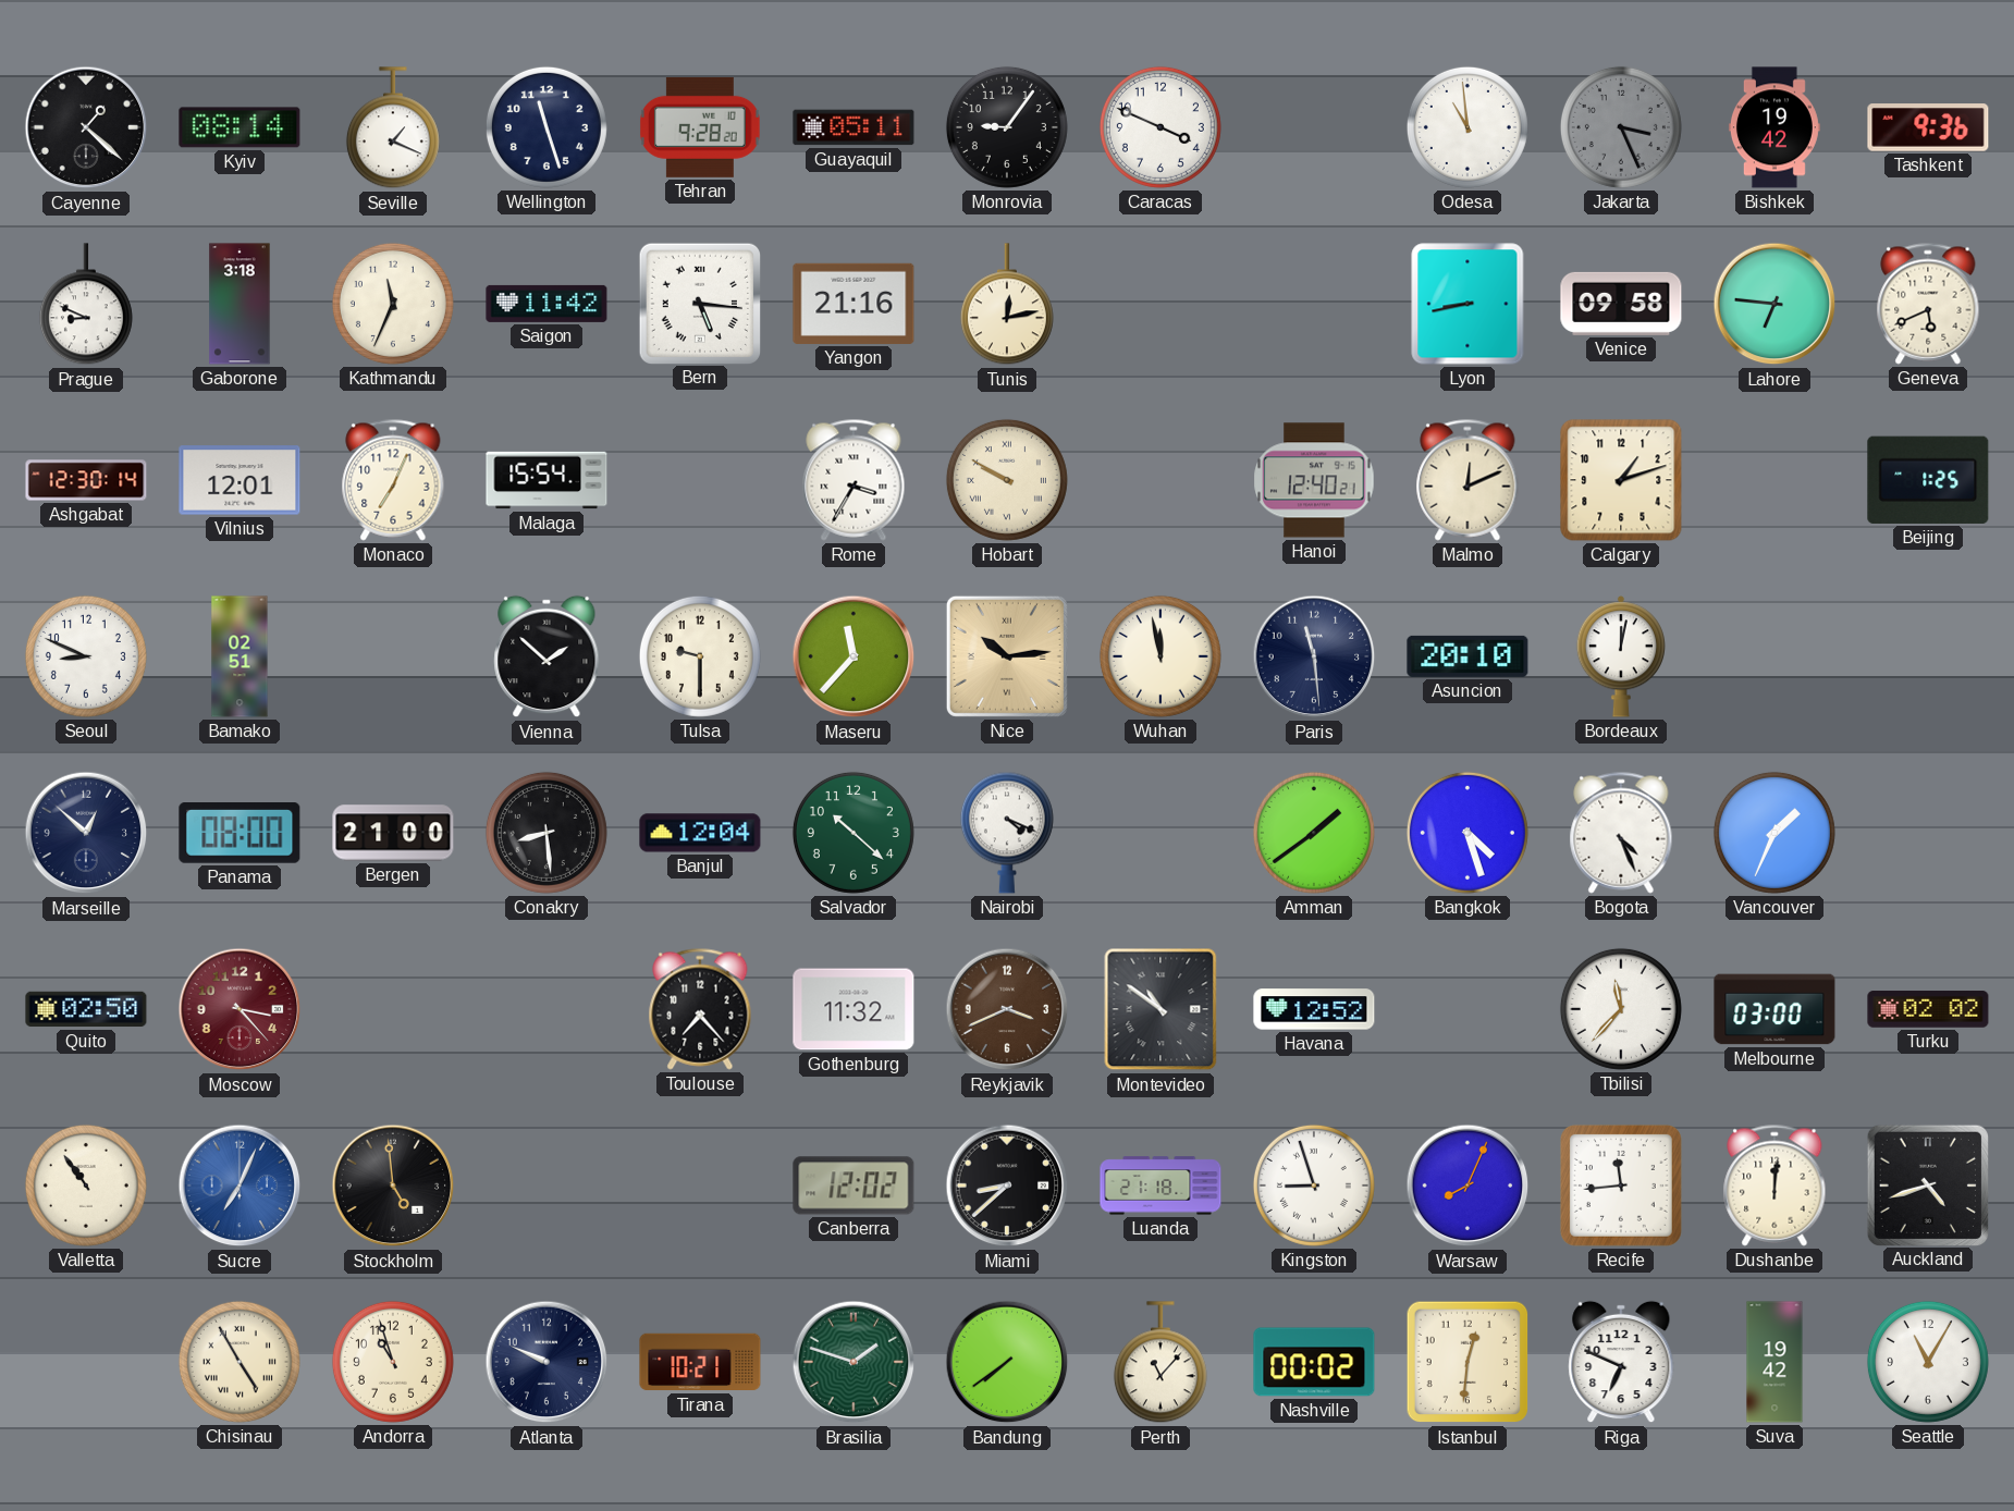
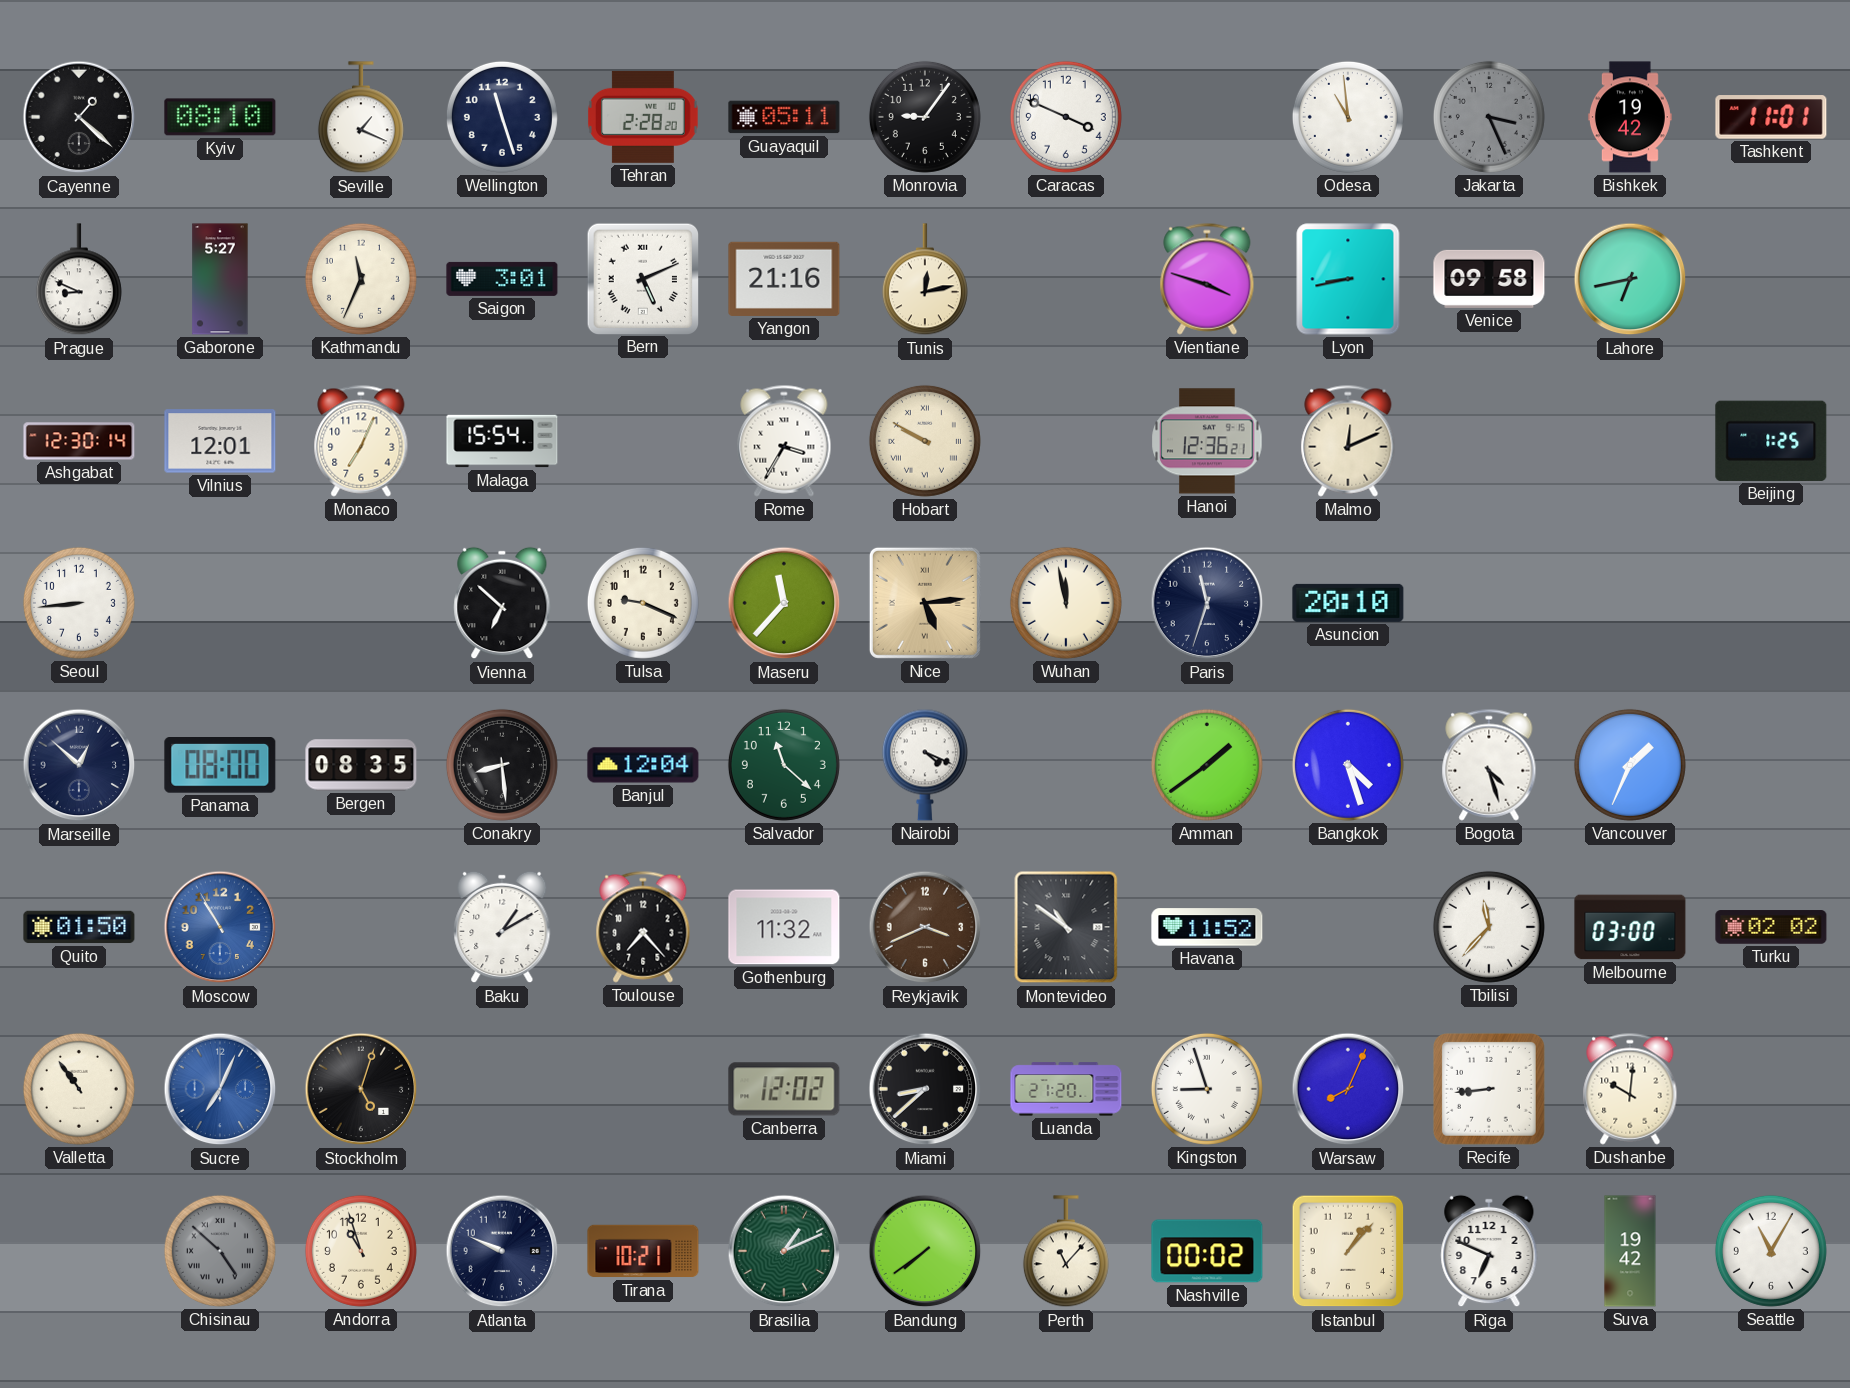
Kyiv: 08:14 -> 08:10 (220, 117)
Tehran: 9:28 -> 2:28 (644, 117)
Tashkent: 9:36 -> 11:01 (1771, 117)
Gaborone: 3:18 -> 5:27 (220, 279)
Saigon: 11:42 -> 3:01 (502, 279)
Bern: 5:16 -> 5:11 (642, 278)
Vientiane: none -> 3:48 (1207, 279)
Lahore: 6:46 -> 6:43 (1630, 279)
Geneva: 5:41 -> none (1928, 304)
Hanoi: 12:40 -> 12:36 (1207, 441)
Calgary: 1:12 -> none (1621, 480)
Seoul: 8:49 -> 8:44 (79, 603)
Bamako: 02:51 -> none (240, 656)
Vienna: 1:52 -> 6:52 (502, 603)
Tulsa: 9:30 -> 9:19 (643, 603)
Nice: 10:14 -> 5:14 (925, 603)
Paris: 11:29 -> 11:33 (1207, 603)
Bordeaux: 12:02 -> none (1620, 656)
Bergen: 21:00 -> 08:35 (361, 765)
Salvador: 10:22 -> 11:22 (784, 765)
Bogota: 4:26 -> 4:27 (1489, 765)
Quito: 02:50 -> 01:50 (79, 927)
Moscow: 3:23 -> 10:55 (220, 927)
Moscow dial: burgundy -> blue (220, 927)
Baku: none -> 1:10 (502, 927)
Havana: 12:52 -> 11:52 (1207, 927)
Stockholm: 4:59 -> 5:03 (361, 1089)
Luanda: 21:18 -> 21:20 (1066, 1089)
Recife: 11:44 -> 8:44 (1489, 1089)
Dushanbe: 12:01 -> 10:01 (1630, 1089)
Auckland: 4:42 -> none (1927, 1184)
Chisinau: 4:55 -> 4:52 (220, 1251)
Chisinau dial: cream -> grey (220, 1251)
Brasilia: 1:48 -> 1:11 (784, 1251)
Istanbul: 12:31 -> 1:07 (1348, 1251)
